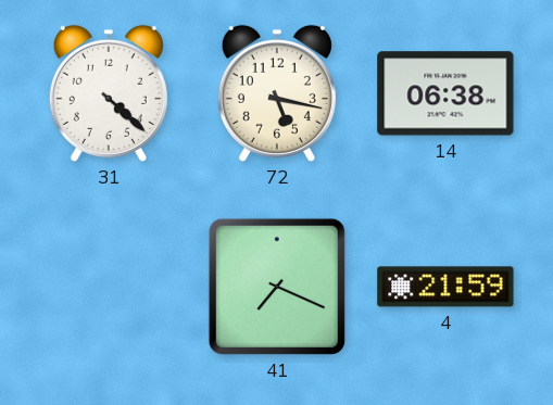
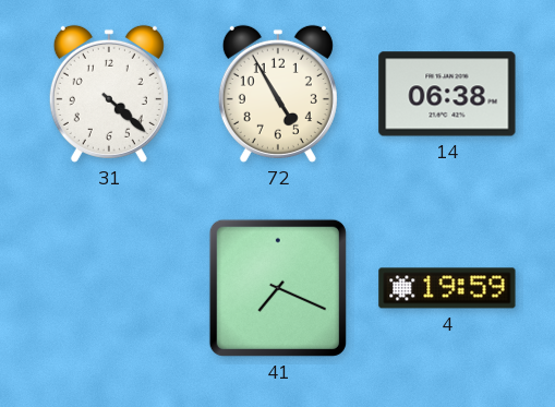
72: 5:17 -> 4:55 (278, 94)
4: 21:59 -> 19:59 (447, 288)
